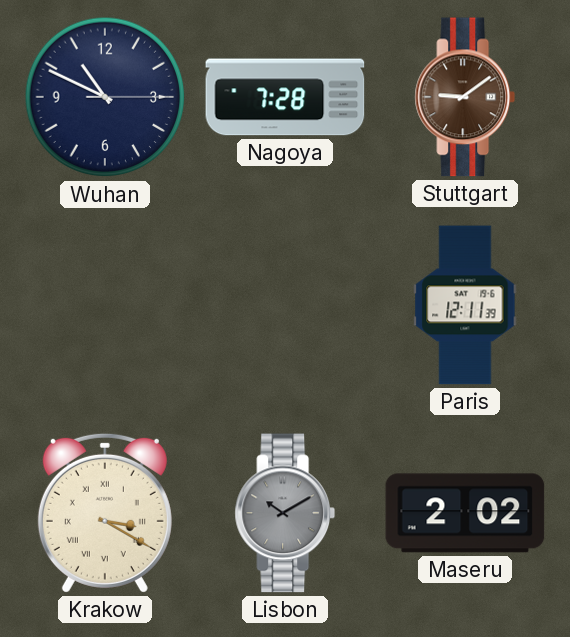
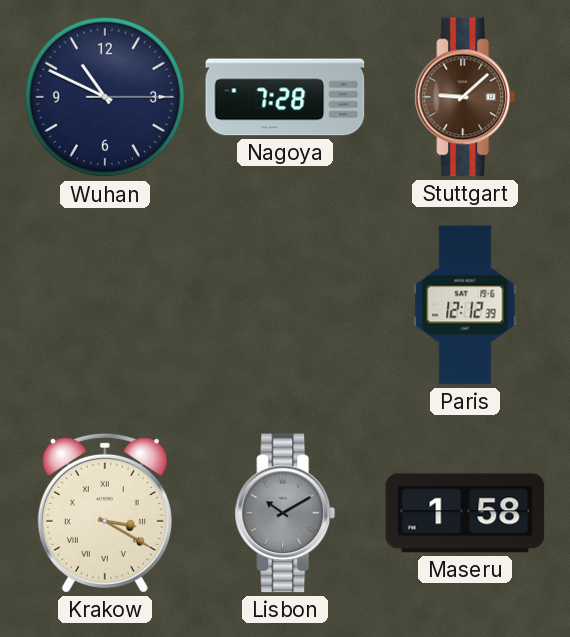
Stuttgart: 9:09 -> 9:08 (465, 97)
Paris: 12:11 -> 12:12 (465, 305)
Maseru: 2:02 -> 1:58 (465, 513)
